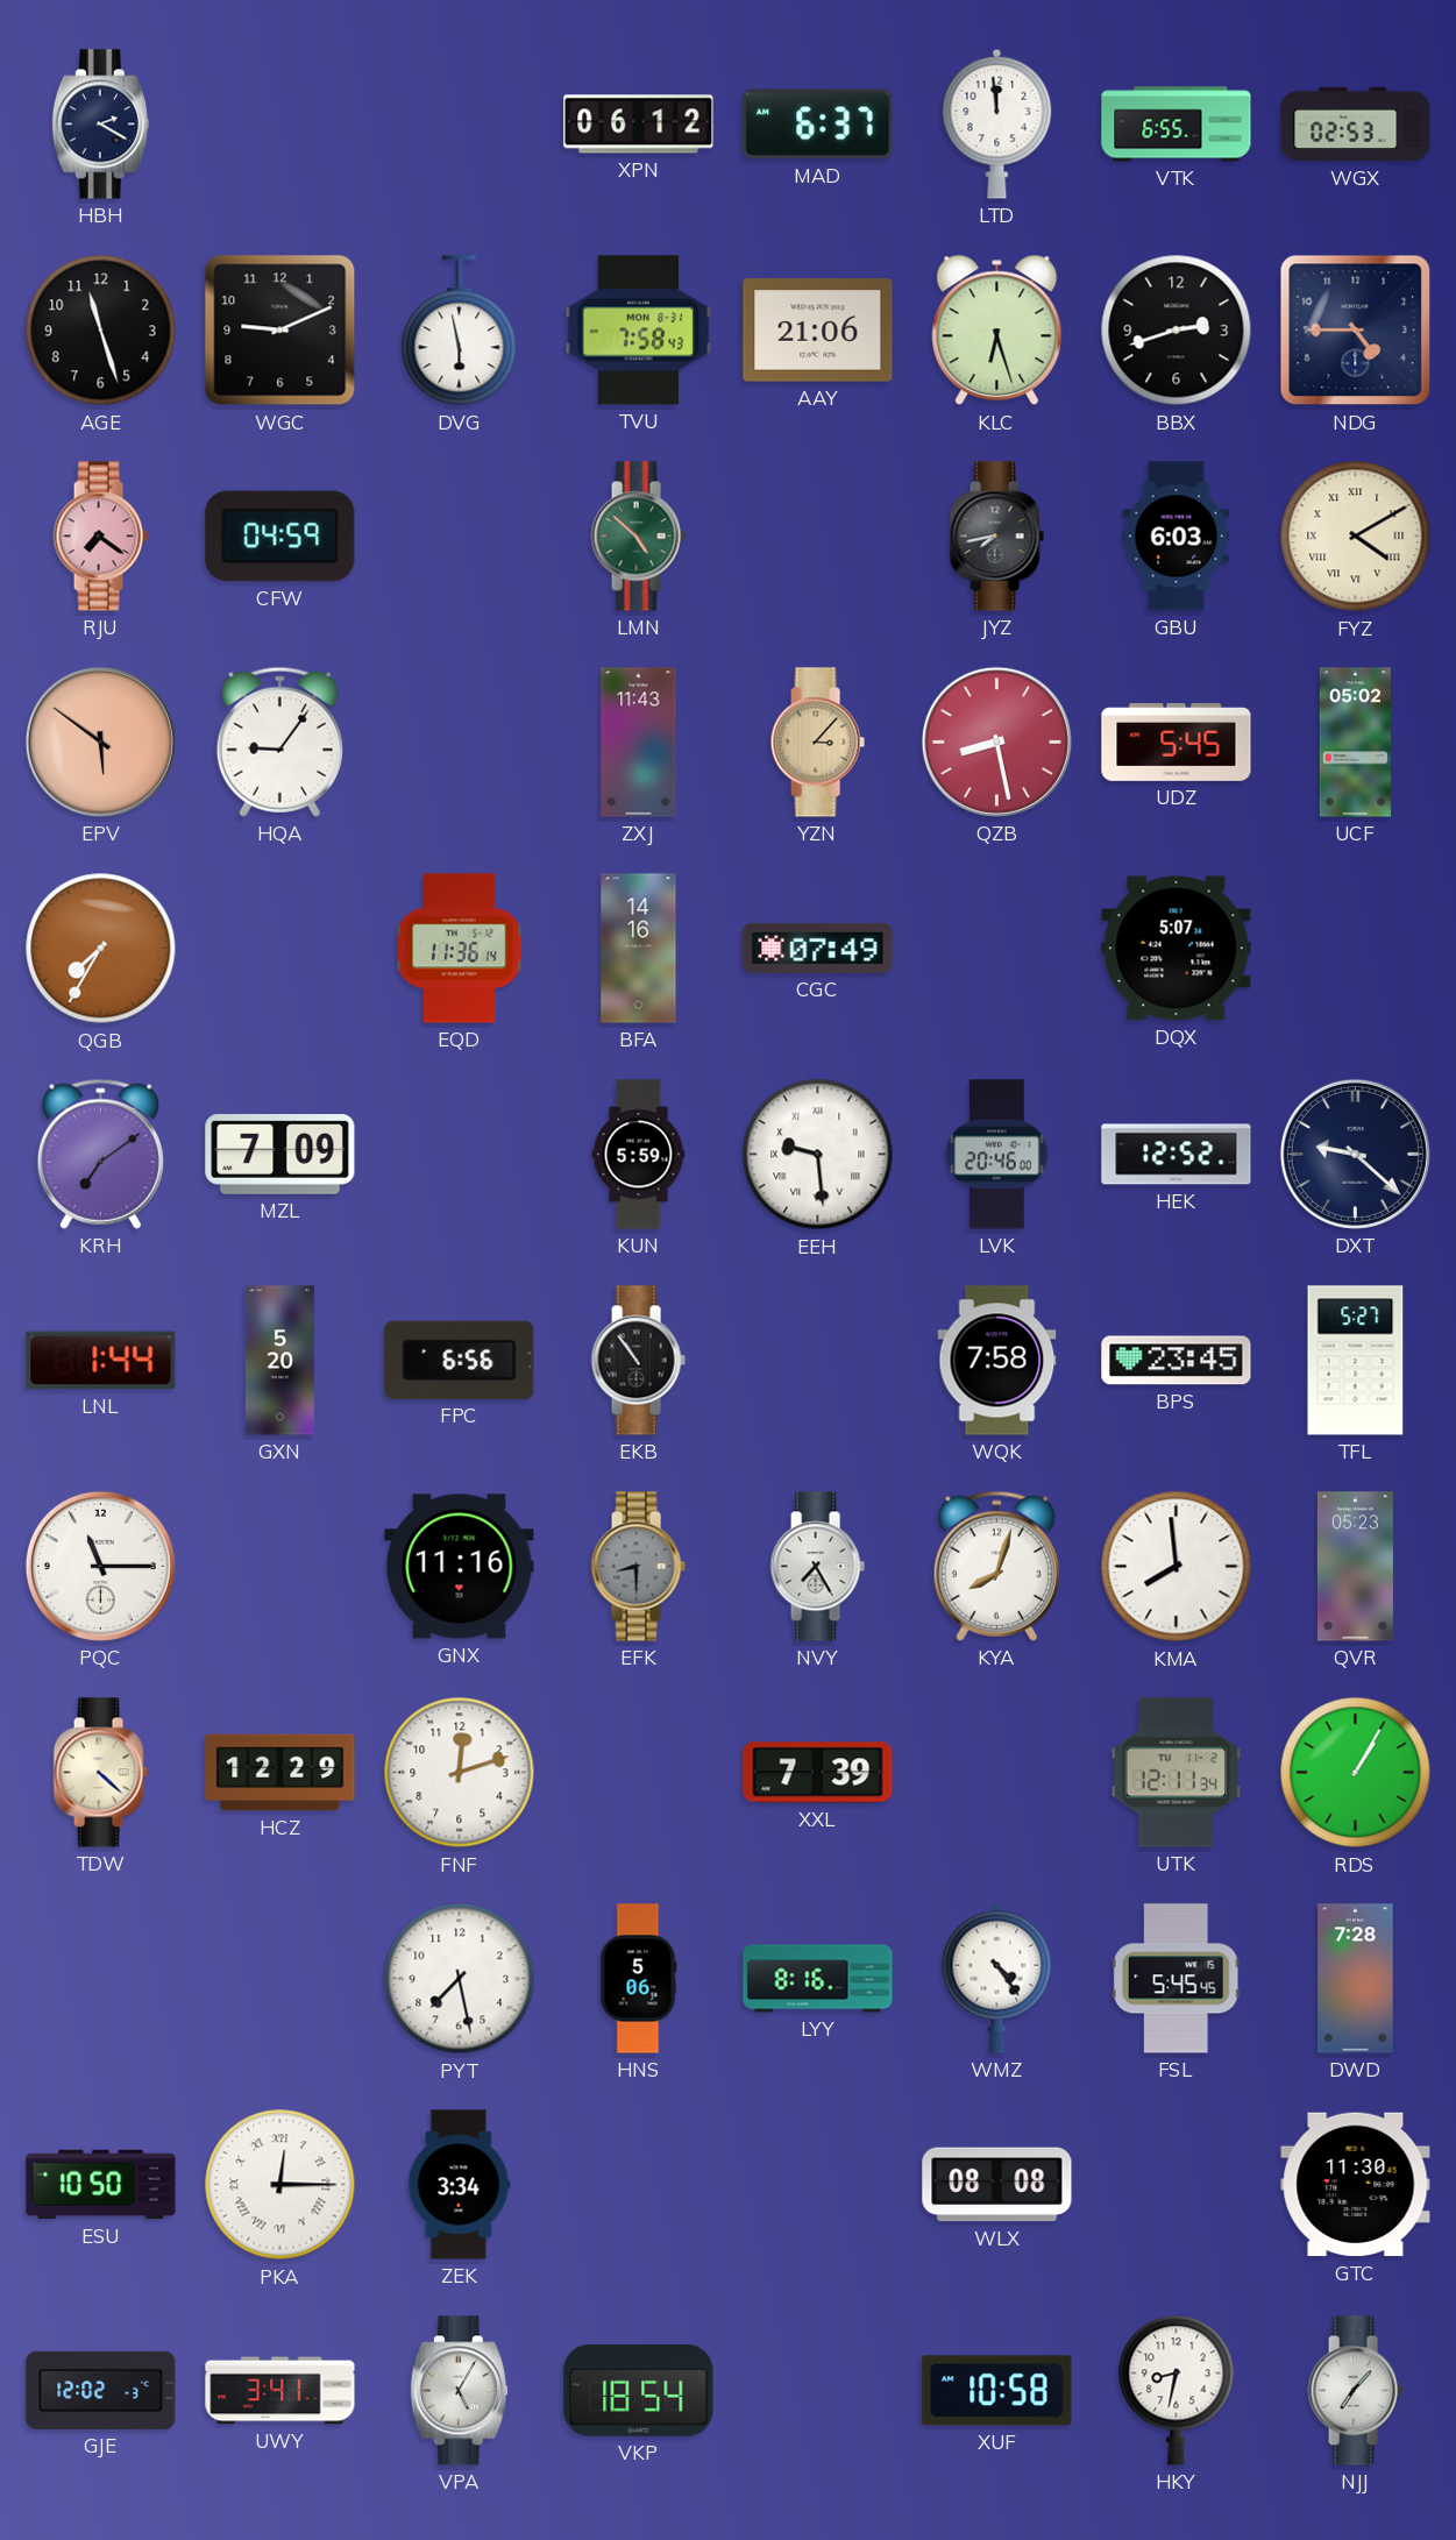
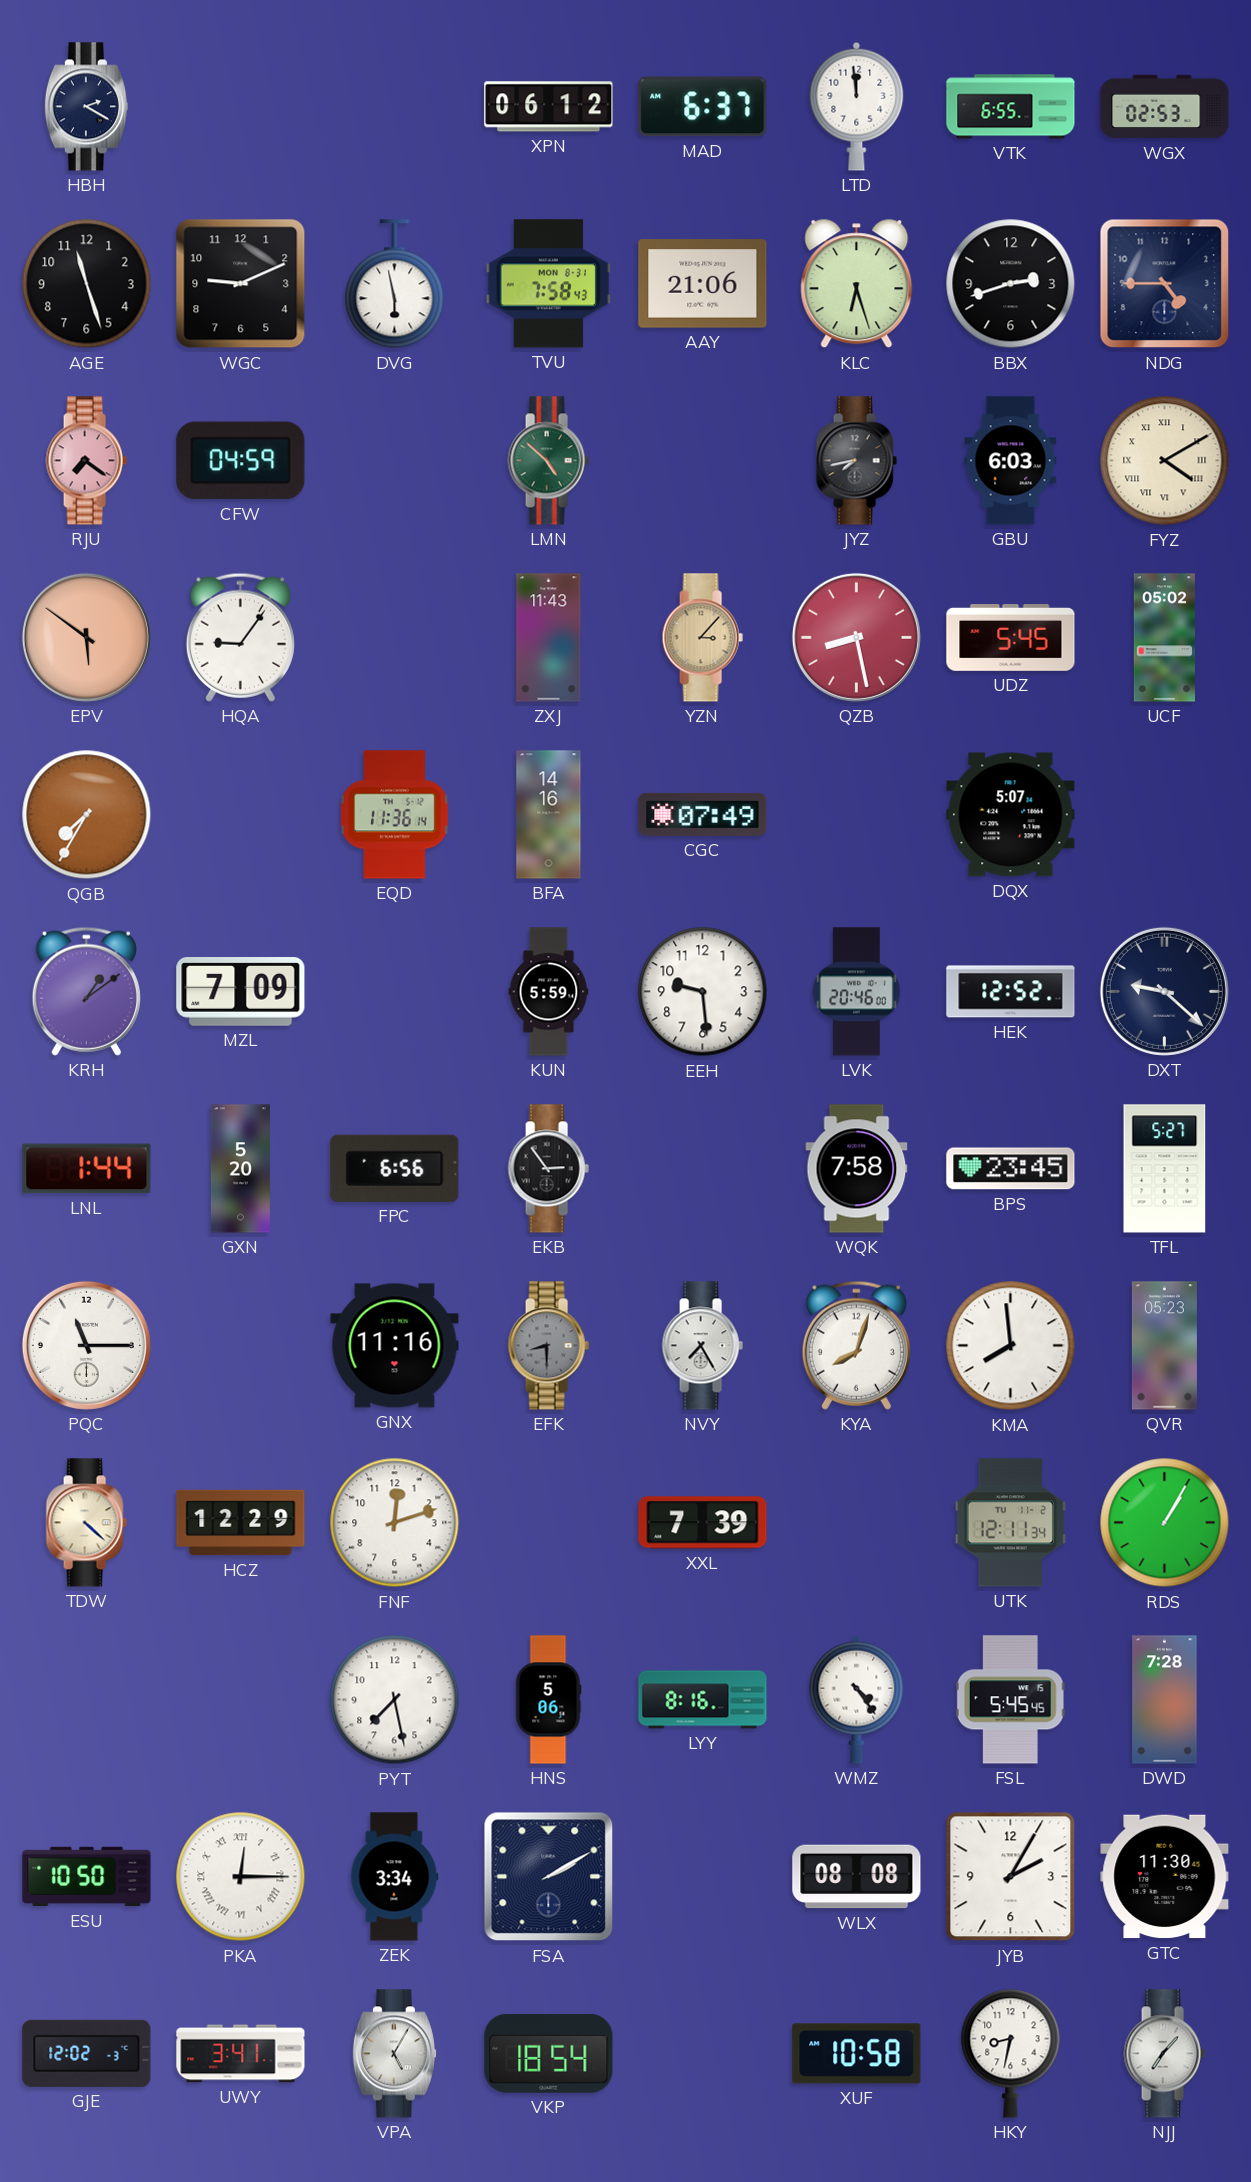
KRH: 7:09 -> 1:09 (86, 991)
EEH numerals: Roman -> Arabic (703, 992)
EKB: 10:54 -> 2:54 (548, 1169)
FSA: none -> 2:10 (549, 1877)
JYB: none -> 2:05 (1011, 1877)
